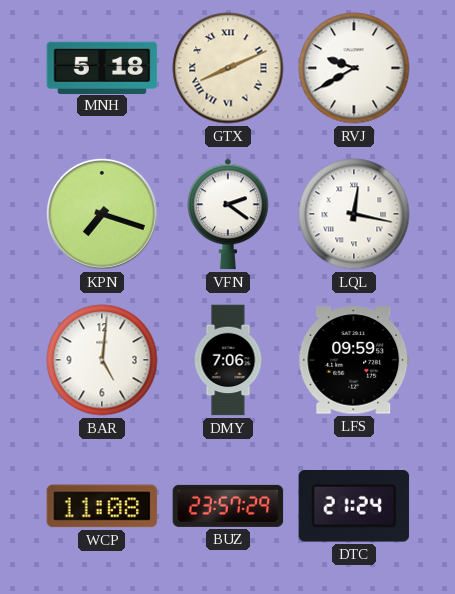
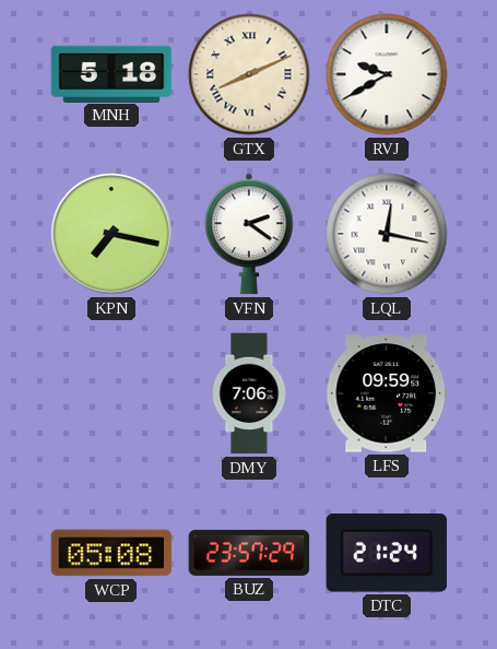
KPN: 7:18 -> 7:17 (113, 235)
BAR: 5:01 -> none (102, 360)
WCP: 11:08 -> 05:08 (111, 553)
